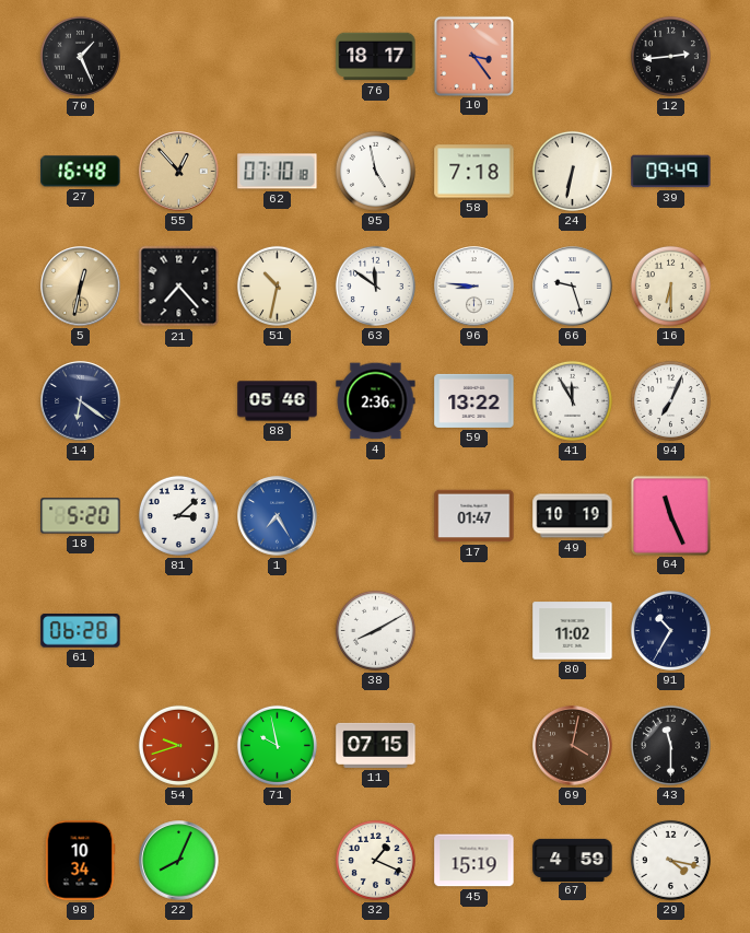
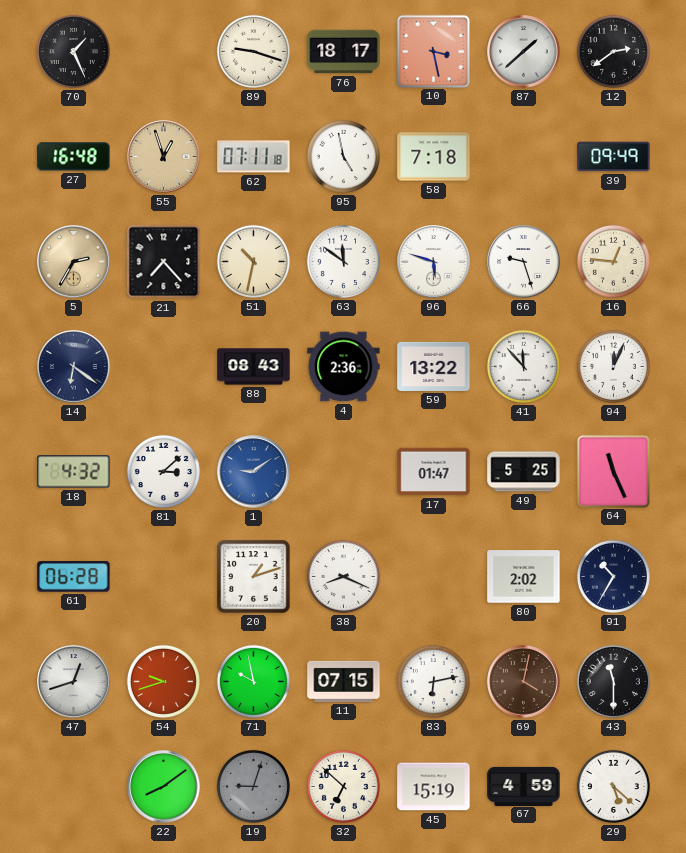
89: none -> 9:18 (253, 51)
10: 3:24 -> 3:28 (433, 51)
87: none -> 1:38 (524, 52)
12: 2:44 -> 2:39 (613, 51)
55: 12:53 -> 12:57 (164, 157)
62: 07:10 -> 07:11 (254, 157)
24: 6:32 -> none (572, 171)
5: 12:32 -> 2:35 (74, 262)
96: 8:46 -> 5:48 (434, 262)
16: 6:30 -> 12:46 (613, 261)
88: 05:46 -> 08:43 (254, 367)
41: 11:55 -> 11:53 (523, 366)
94: 7:04 -> 12:04 (613, 366)
18: 5:20 -> 4:32 (74, 472)
1: 7:25 -> 9:09 (254, 472)
49: 10:19 -> 5:25 (524, 472)
20: none -> 1:12 (254, 577)
38: 8:10 -> 8:19 (343, 576)
80: 11:02 -> 2:02 (524, 577)
47: none -> 12:42 (74, 682)
83: none -> 6:13 (433, 681)
98: 10:34 -> none (80, 861)
22: 8:04 -> 8:09 (164, 787)
19: none -> 9:03 (253, 786)
32: 1:19 -> 6:52 (343, 786)
29: 4:17 -> 5:22 (613, 786)
